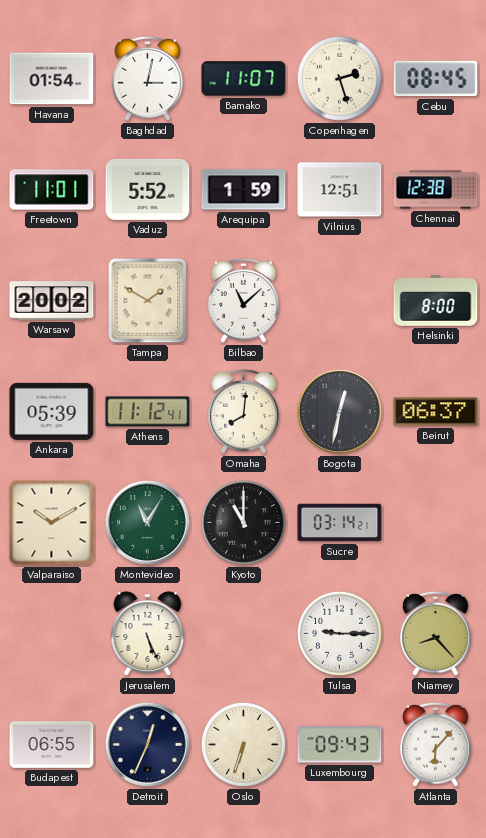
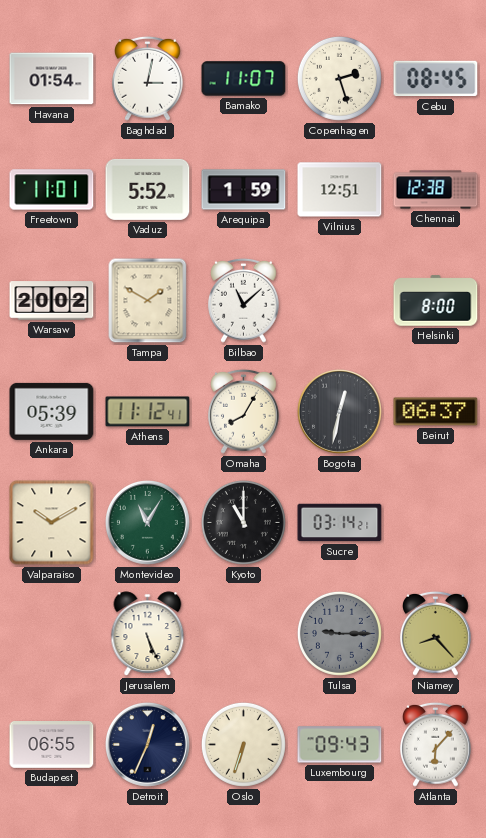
Omaha: 8:01 -> 8:05 (244, 411)
Tulsa dial: white -> grey (339, 633)
